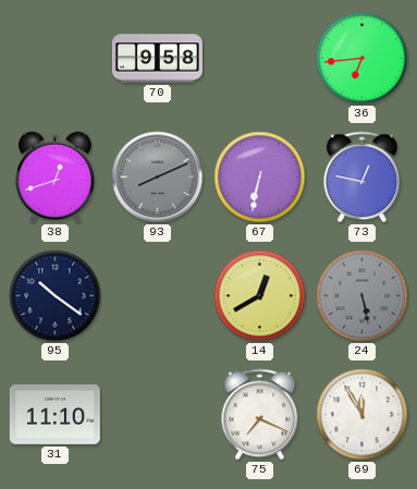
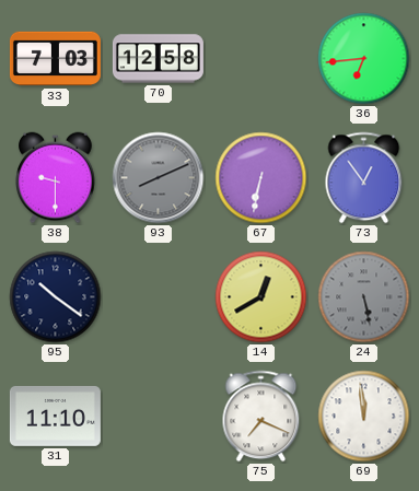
33: none -> 7:03 (55, 59)
70: 9:58 -> 12:58 (158, 59)
38: 12:42 -> 9:30 (56, 178)
73: 12:47 -> 12:54 (364, 178)
69: 11:55 -> 11:59 (364, 417)
